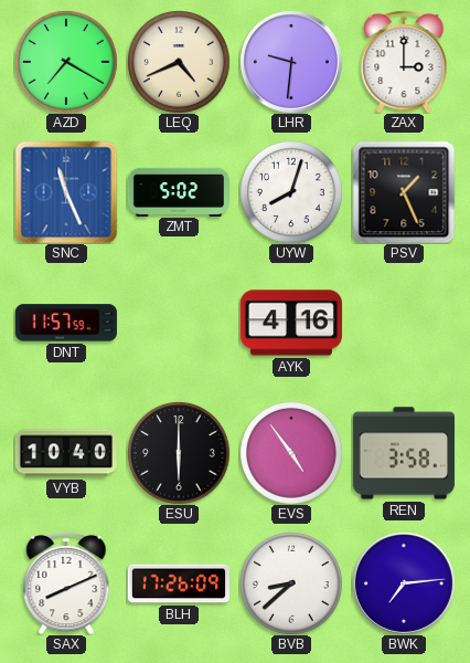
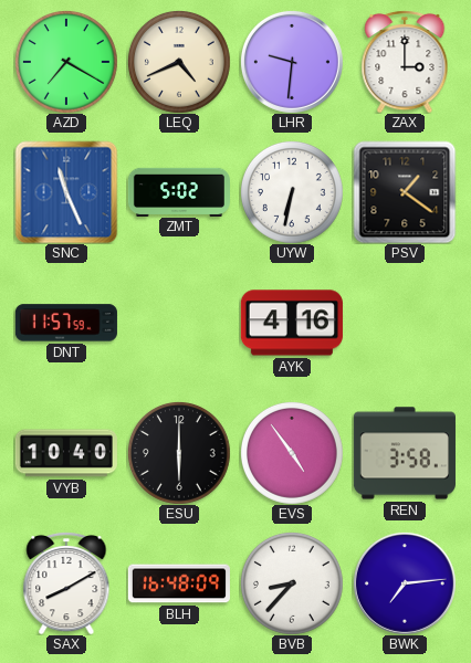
UYW: 8:03 -> 6:32 (292, 192)
PSV: 1:26 -> 1:21 (405, 192)
SAX: 8:11 -> 8:10 (66, 583)
BLH: 17:26 -> 16:48 (179, 583)
BVB: 8:38 -> 8:37 (292, 583)
